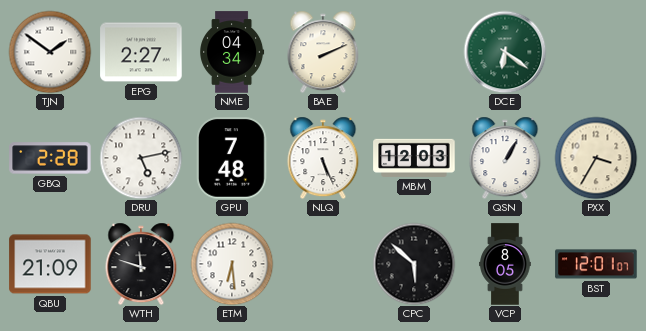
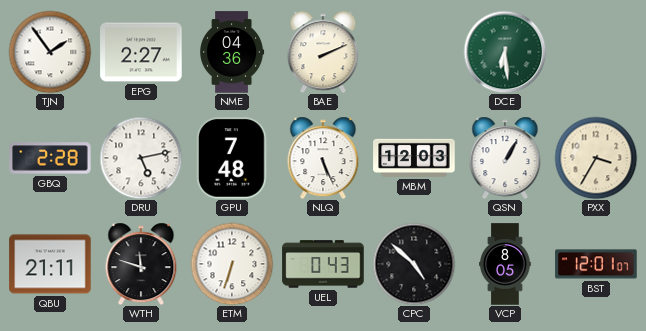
TJN: 1:51 -> 1:54 (50, 52)
NME: 04:34 -> 04:36 (232, 52)
DCE: 6:21 -> 6:29 (505, 52)
QBU: 21:09 -> 21:11 (50, 264)
ETM: 6:29 -> 6:33 (232, 264)
UEL: none -> 0:43 (323, 264)
CPC: 5:52 -> 4:52 (414, 264)
